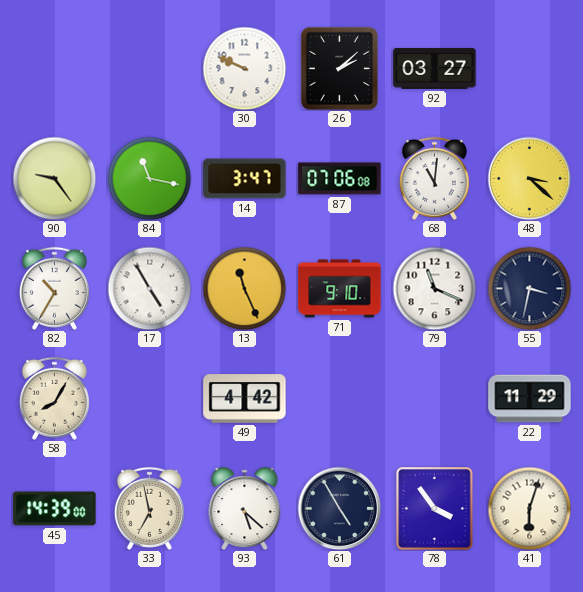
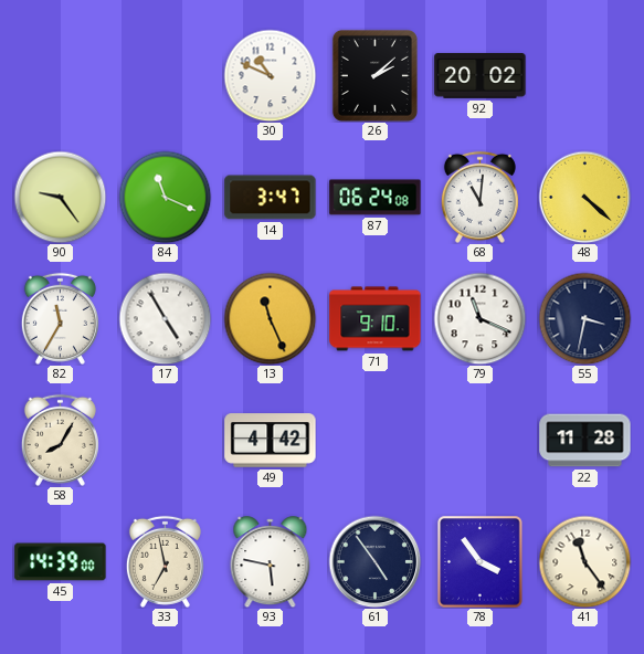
30: 9:49 -> 10:49 (270, 75)
92: 03:27 -> 20:02 (481, 75)
84: 11:17 -> 11:19 (165, 197)
87: 07:06 -> 06:24 (376, 198)
48: 3:22 -> 4:22 (584, 197)
82: 10:35 -> 11:35 (60, 318)
22: 11:29 -> 11:28 (585, 441)
93: 5:22 -> 5:47 (271, 562)
61: 4:55 -> 4:54 (374, 561)
41: 6:03 -> 11:24 (584, 561)
